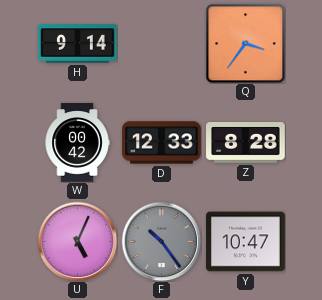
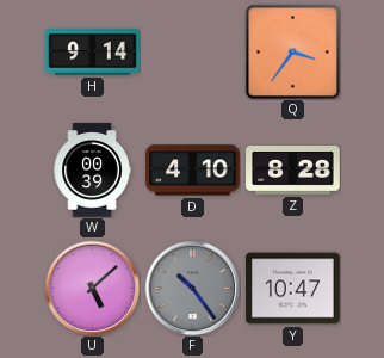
W: 00:42 -> 00:39 (92, 171)
D: 12:33 -> 4:10 (193, 171)
U: 5:04 -> 5:08 (92, 288)
